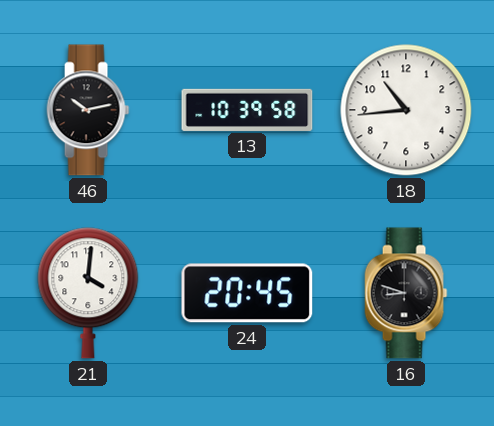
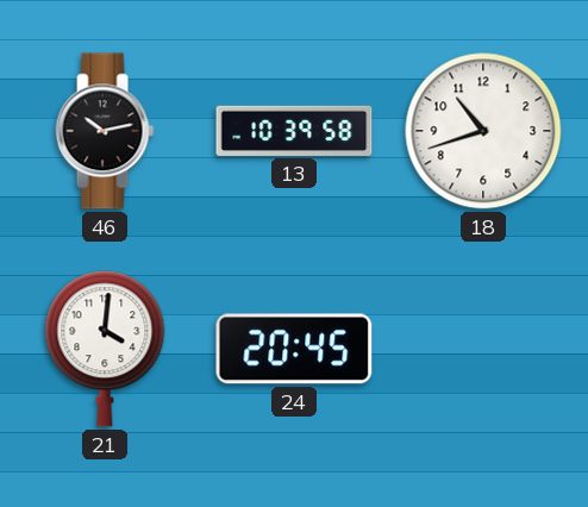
18: 10:44 -> 10:42 (483, 131)
16: 8:48 -> none (406, 293)
